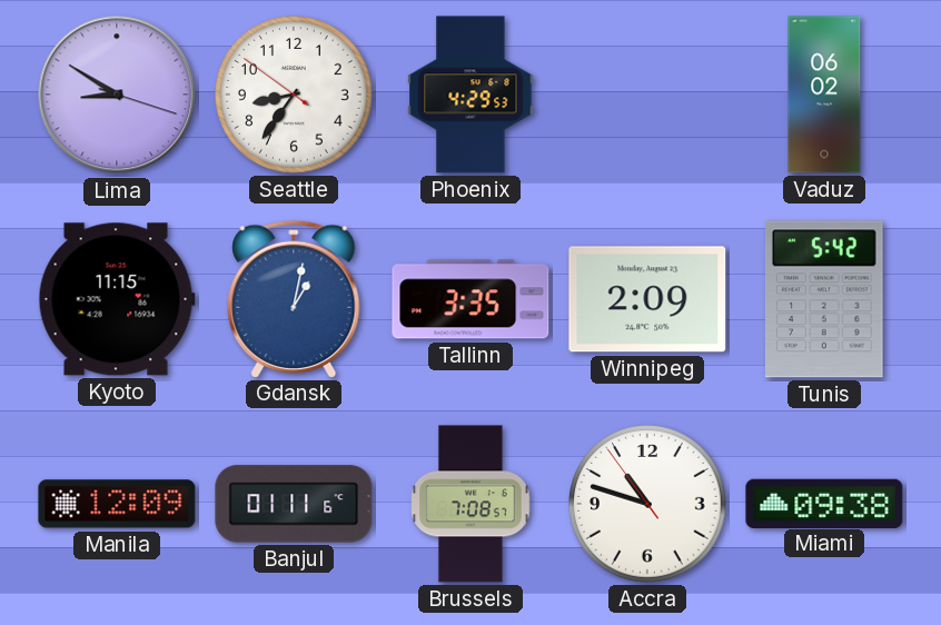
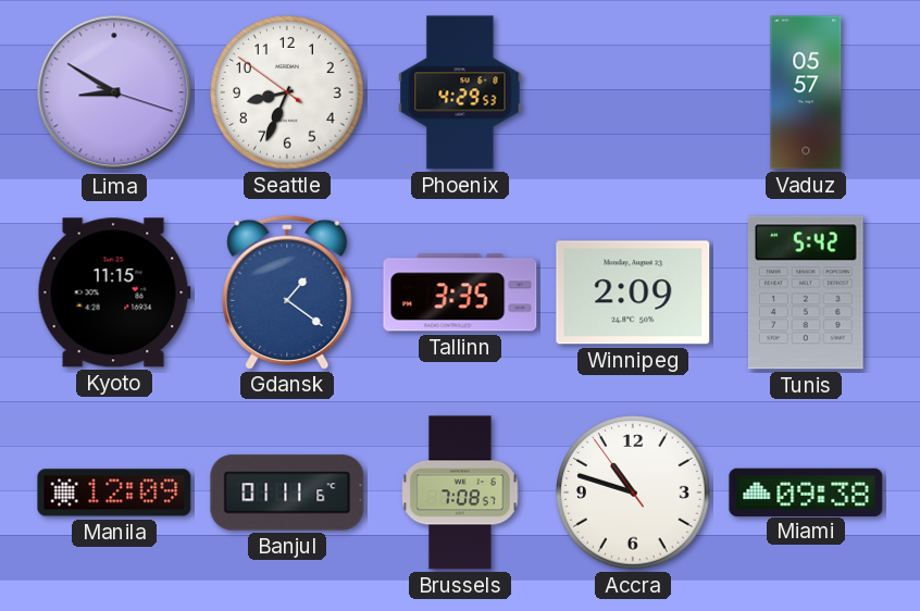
Seattle: 8:35 -> 8:33 (288, 93)
Vaduz: 06:02 -> 05:57 (806, 92)
Gdansk: 1:02 -> 1:21 (287, 291)
